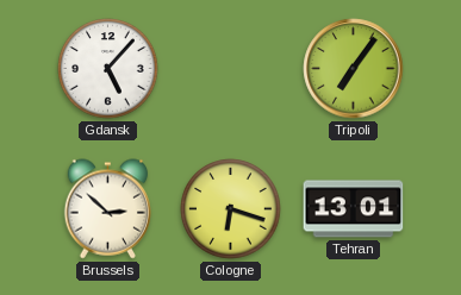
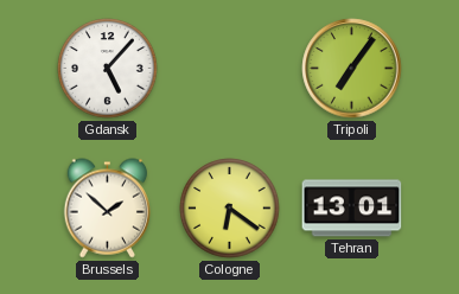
Brussels: 2:52 -> 1:52 (107, 209)
Cologne: 6:18 -> 6:21 (230, 209)
